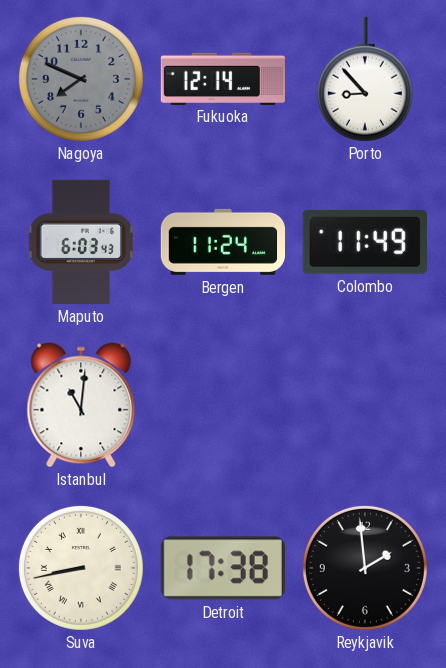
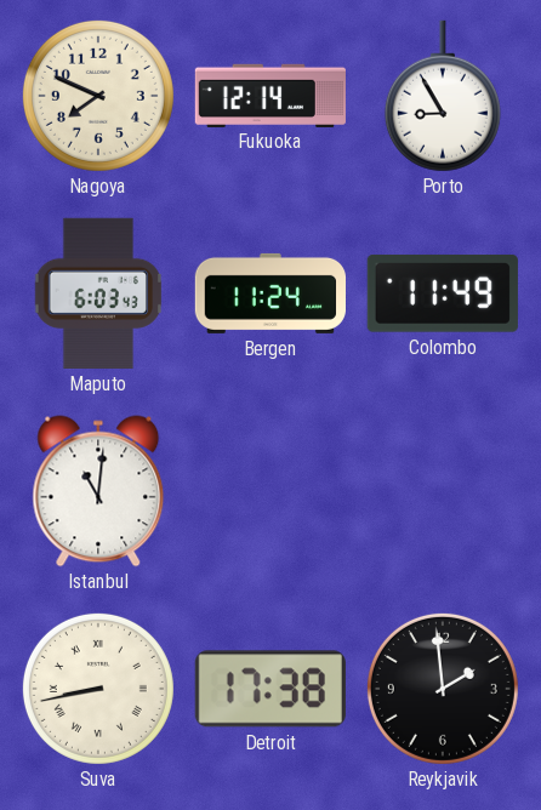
Nagoya dial: grey -> cream (98, 96)
Porto: 8:53 -> 8:55 (443, 96)
